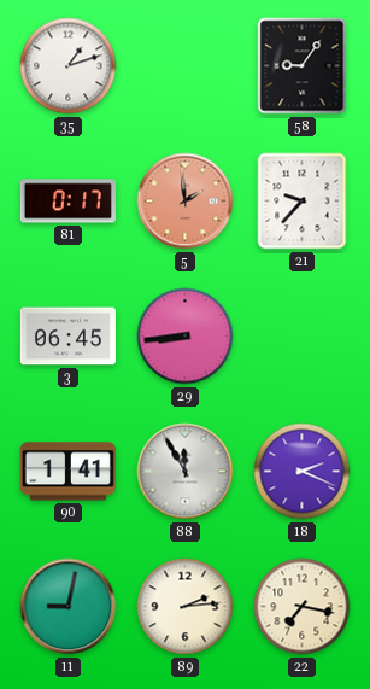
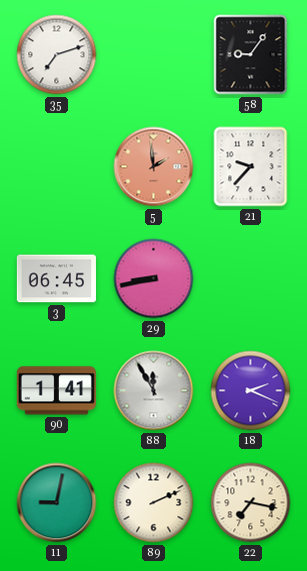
35: 1:12 -> 7:12 (57, 55)
81: 0:17 -> none (67, 202)
29: 8:44 -> 8:43 (154, 279)
89: 2:14 -> 2:11 (154, 503)
